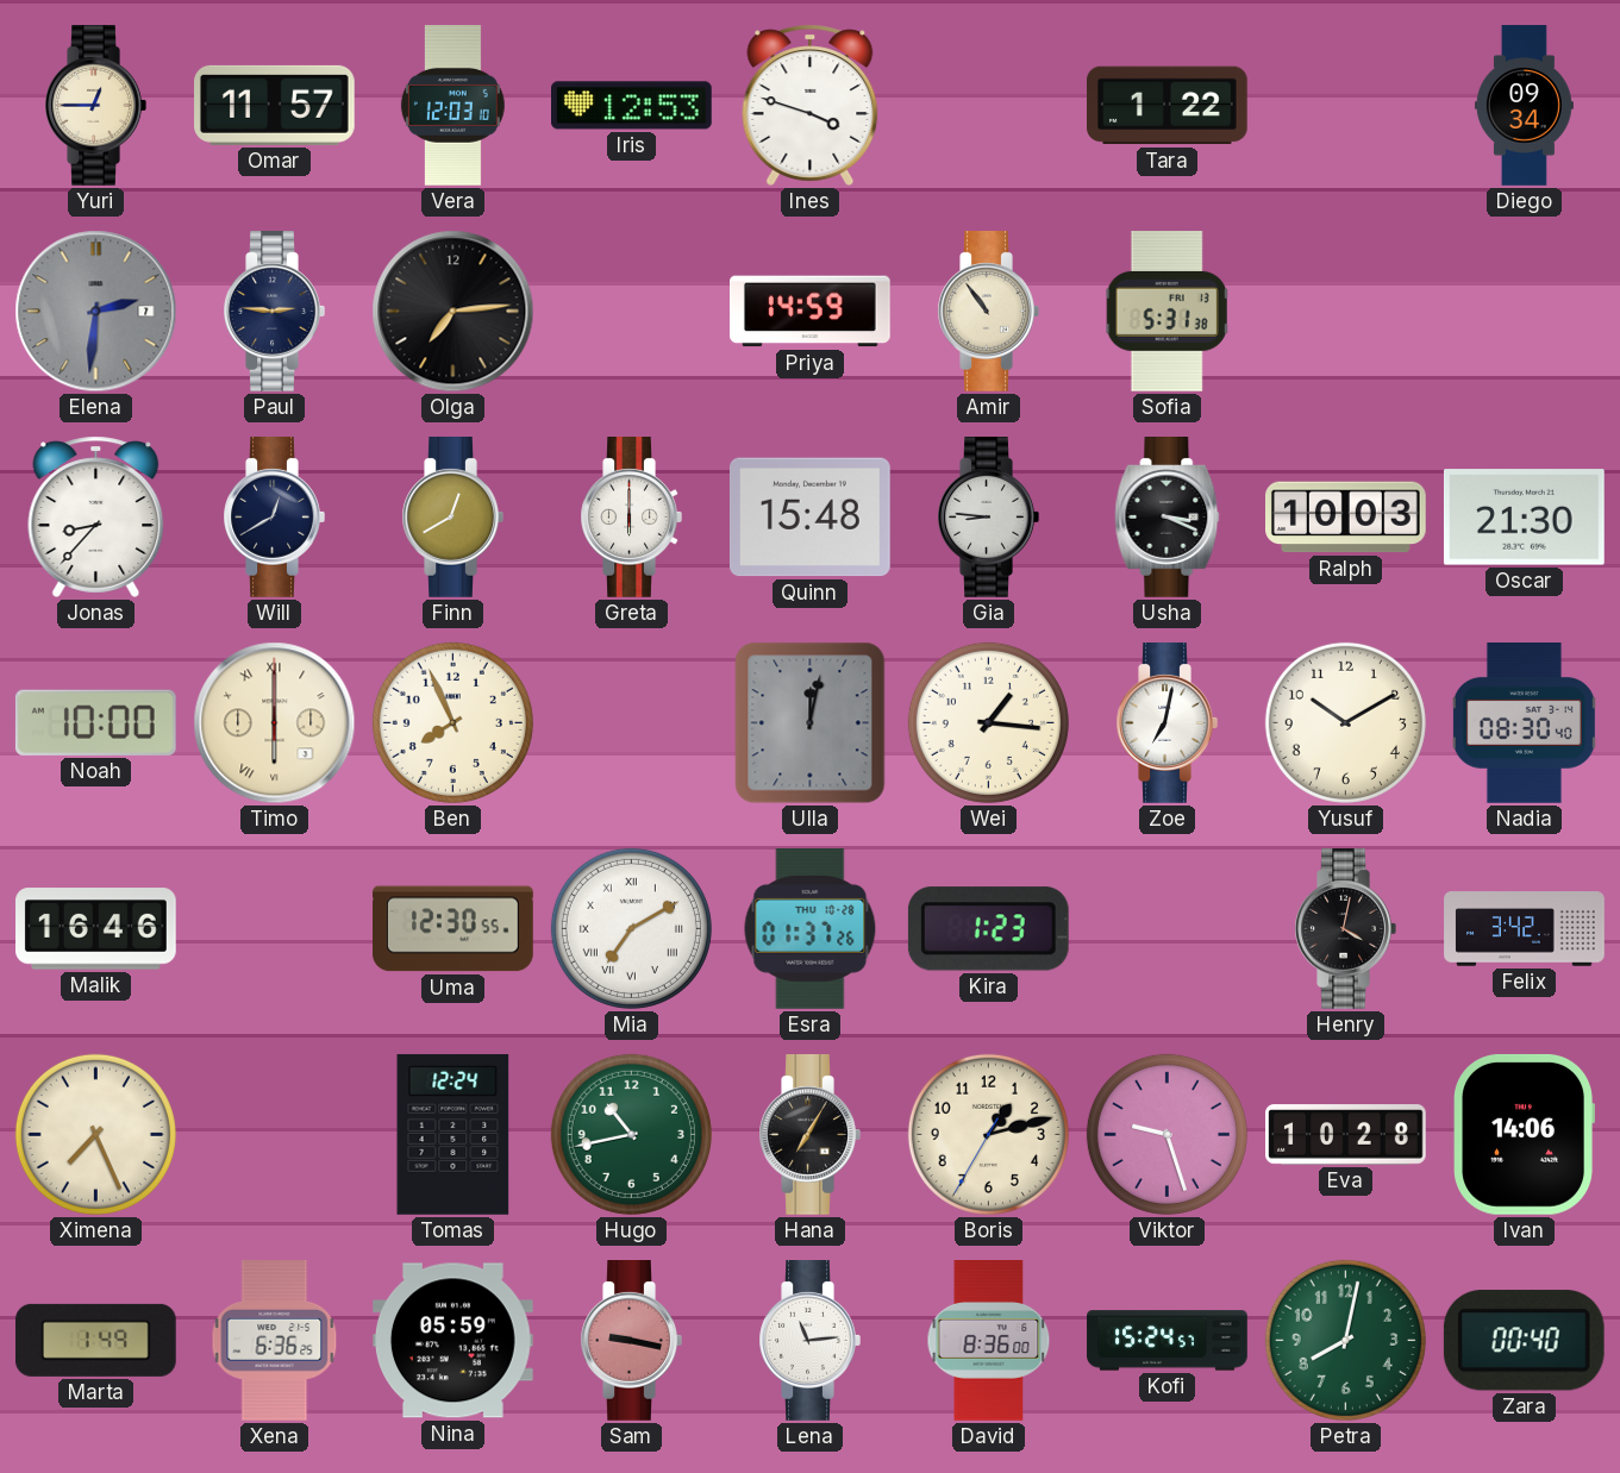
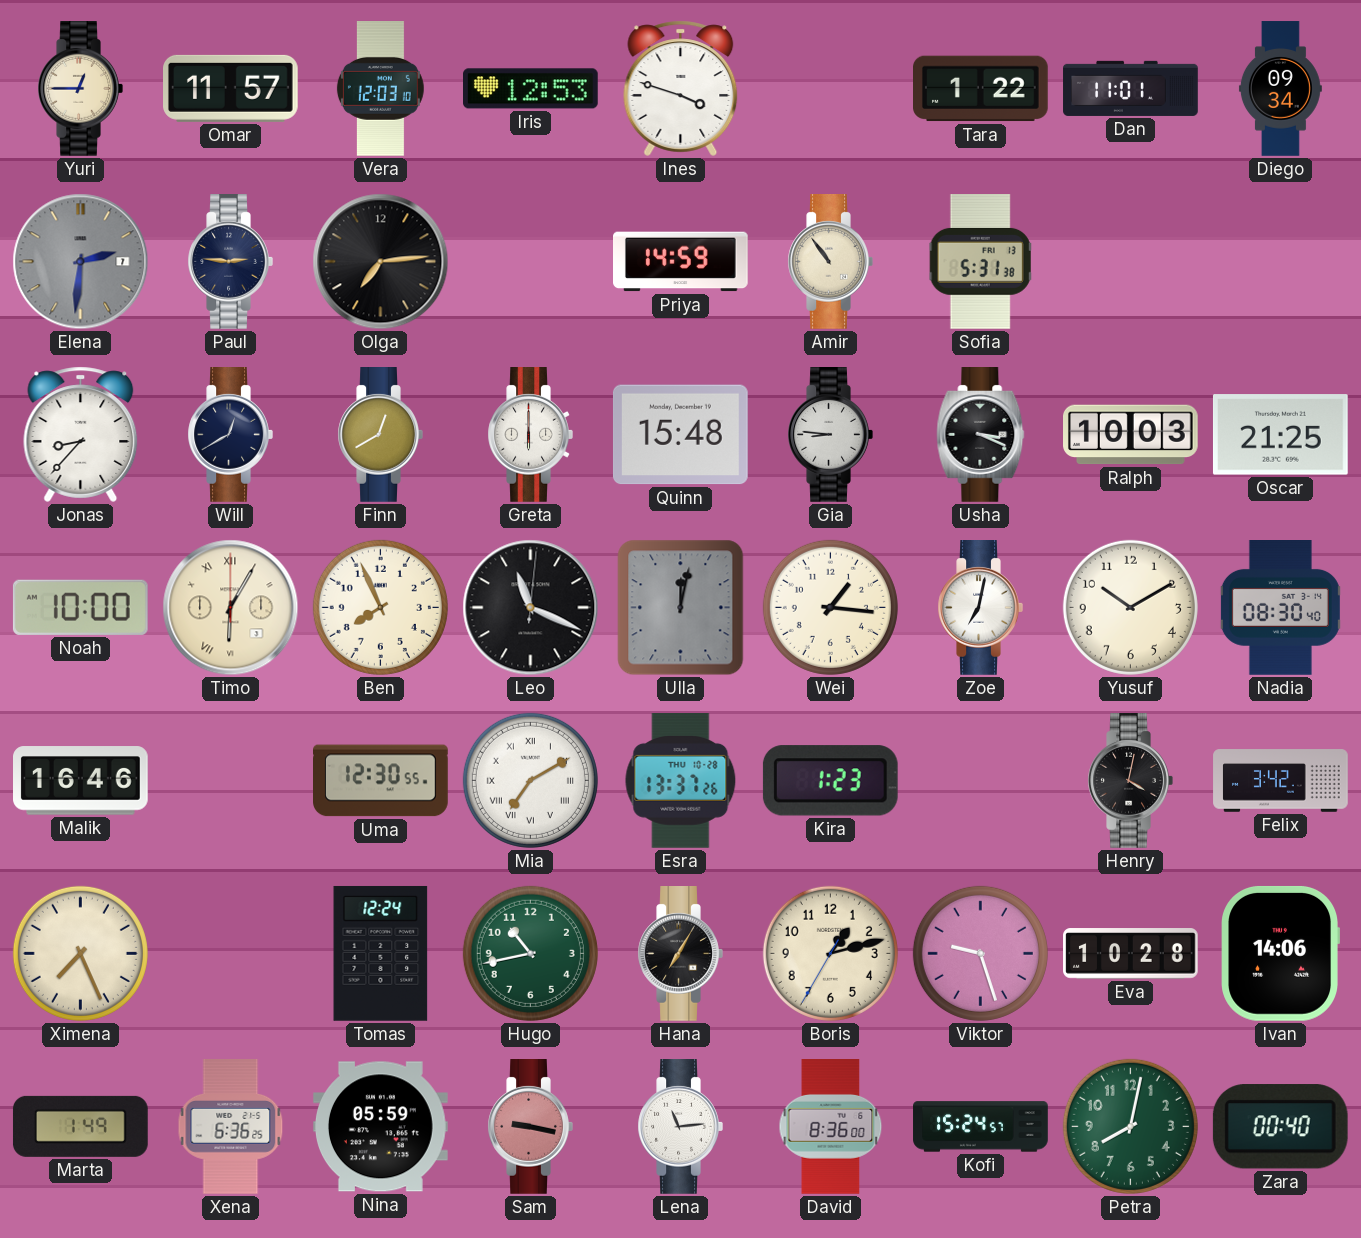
Dan: none -> 11:01 (1131, 88)
Oscar: 21:30 -> 21:25 (1280, 435)
Timo: 6:00 -> 6:05 (231, 608)
Leo: none -> 11:19 (531, 608)
Esra: 01:37 -> 13:37 (681, 781)
